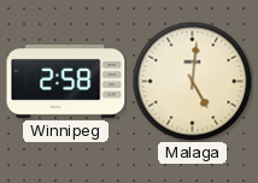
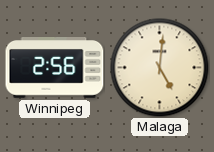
Winnipeg: 2:58 -> 2:56 (55, 68)
